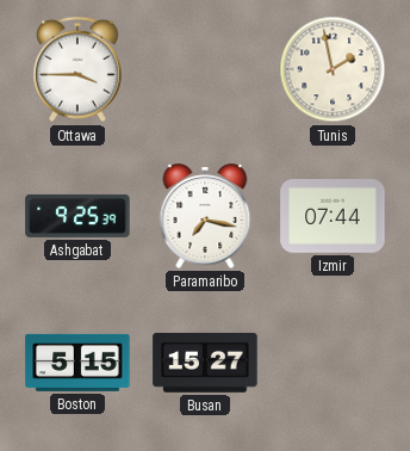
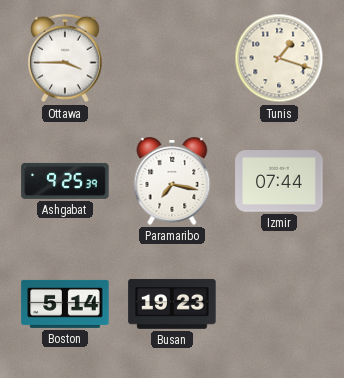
Tunis: 1:58 -> 1:18 (279, 58)
Boston: 5:15 -> 5:14 (65, 304)
Busan: 15:27 -> 19:23 (172, 304)
